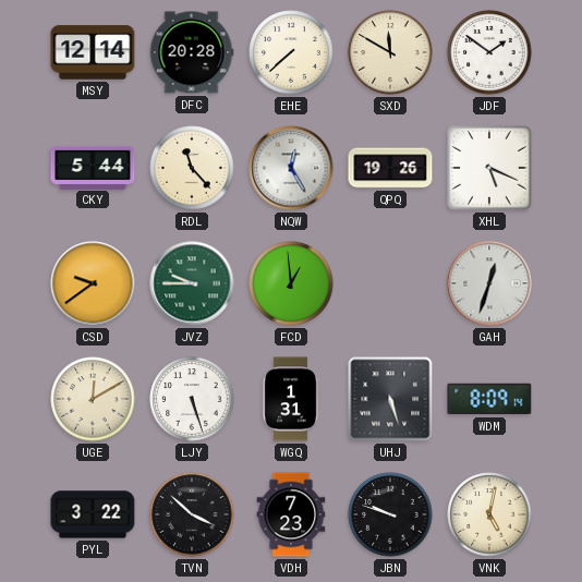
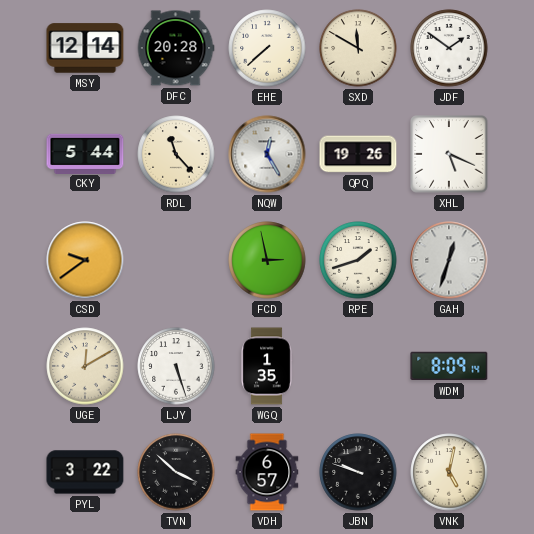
JVZ: 9:45 -> none (192, 283)
FCD: 12:59 -> 2:58 (267, 260)
RPE: none -> 1:42 (358, 260)
WGQ: 1:31 -> 1:35 (267, 366)
UHJ: 5:27 -> none (390, 399)
VDH: 7:23 -> 6:57 (267, 472)
